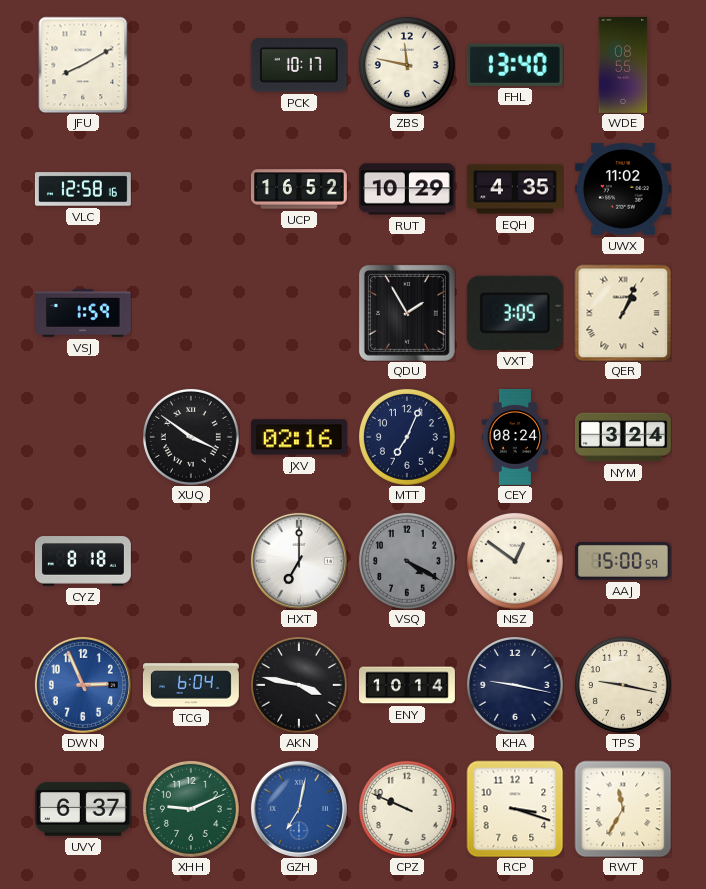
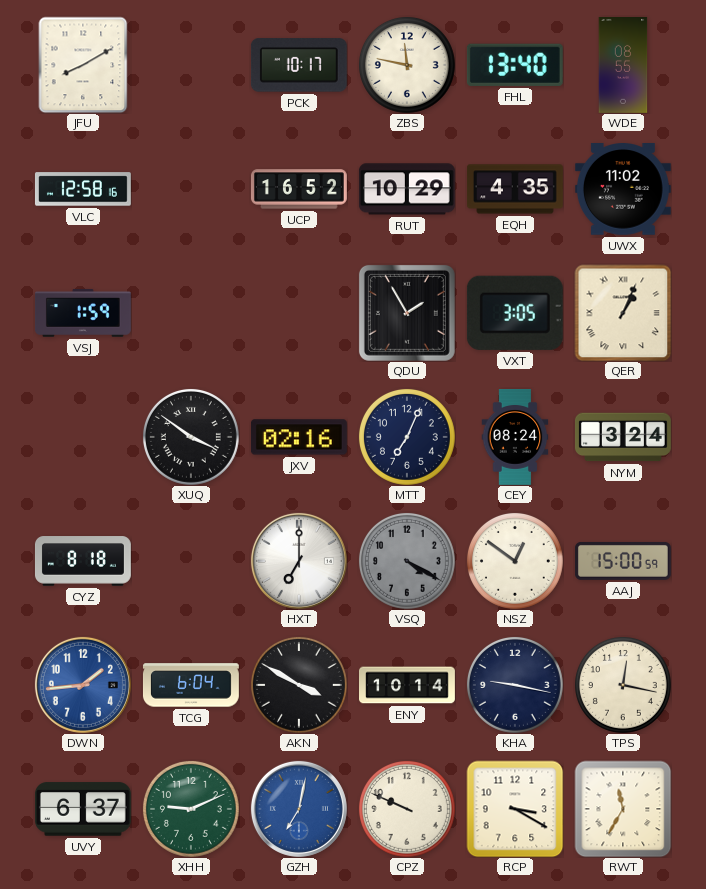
DWN: 2:56 -> 1:44 (83, 685)
AKN: 3:47 -> 3:50 (299, 685)
TPS: 9:17 -> 12:17 (623, 685)
RCP: 3:18 -> 3:20 (515, 809)
